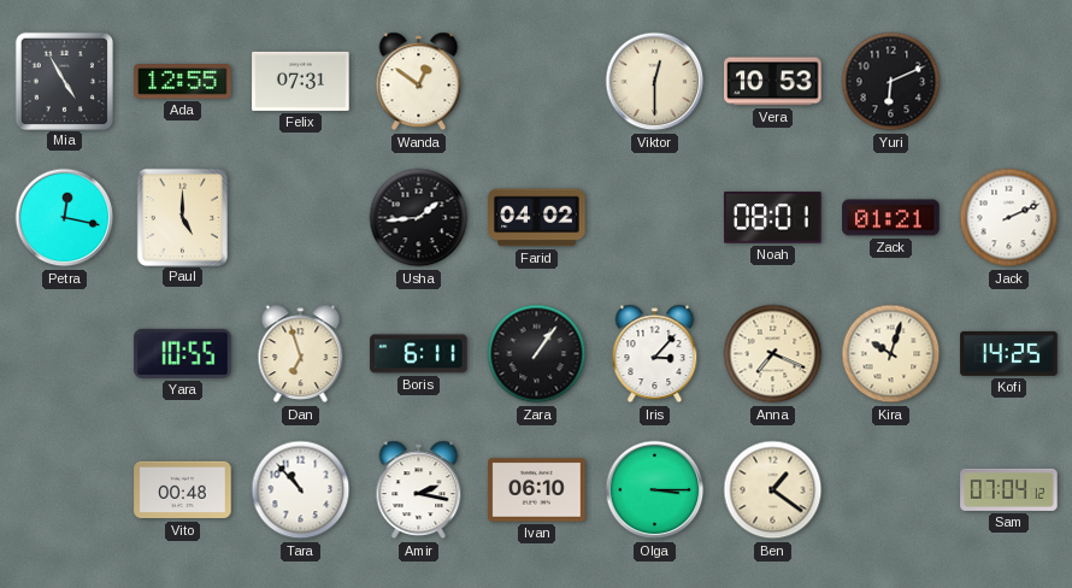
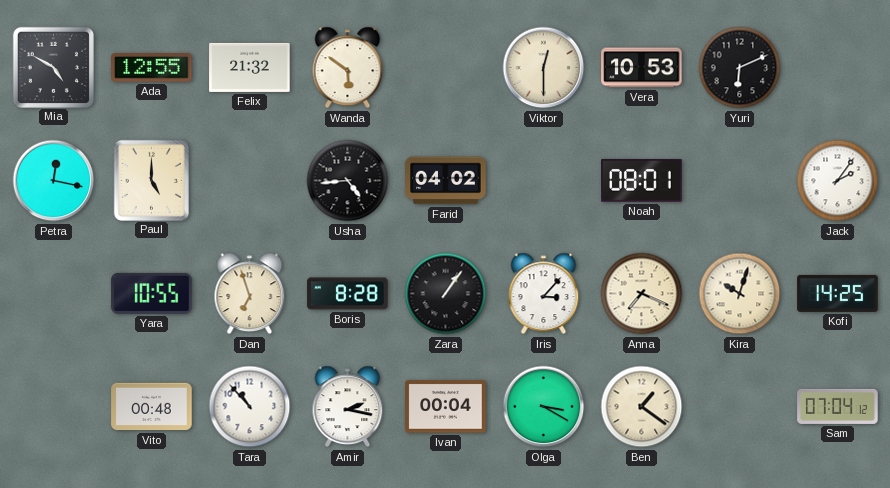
Mia: 4:55 -> 4:50 (53, 67)
Felix: 07:31 -> 21:32 (250, 67)
Wanda: 12:51 -> 5:51 (348, 68)
Usha: 1:44 -> 4:44 (348, 181)
Zack: 01:21 -> none (891, 218)
Jack: 2:11 -> 2:06 (838, 181)
Boris: 6:11 -> 8:28 (348, 294)
Ivan: 06:10 -> 00:04 (446, 407)
Olga: 3:15 -> 3:20 (544, 407)
